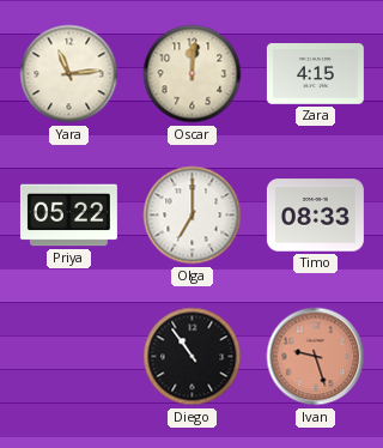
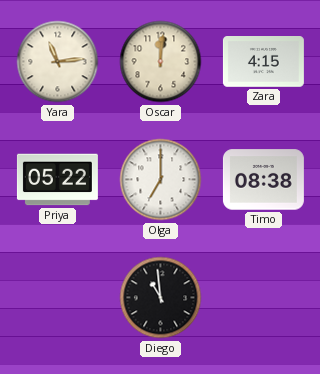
Timo: 08:33 -> 08:38 (263, 180)
Diego: 10:54 -> 10:59 (161, 298)
Ivan: 9:27 -> none (316, 357)
